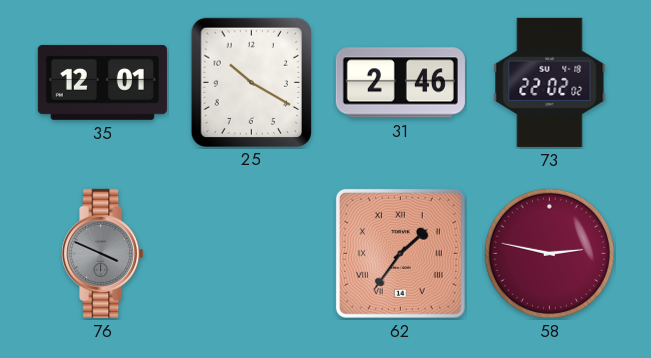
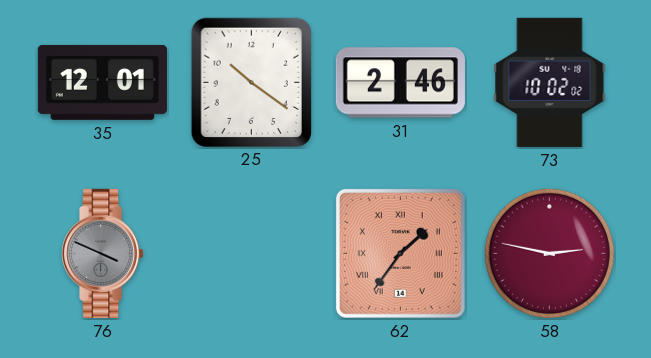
25: 10:20 -> 10:21 (251, 82)
73: 22:02 -> 10:02 (550, 82)
